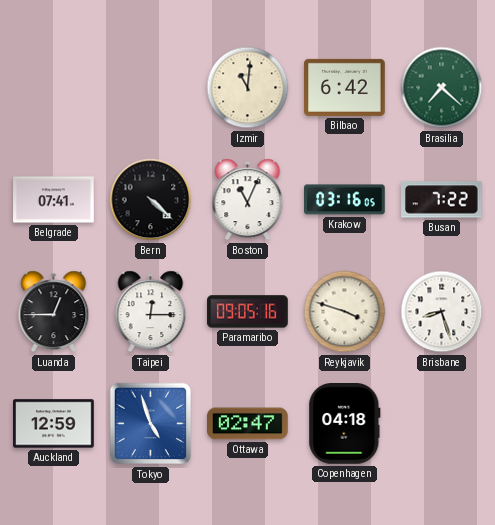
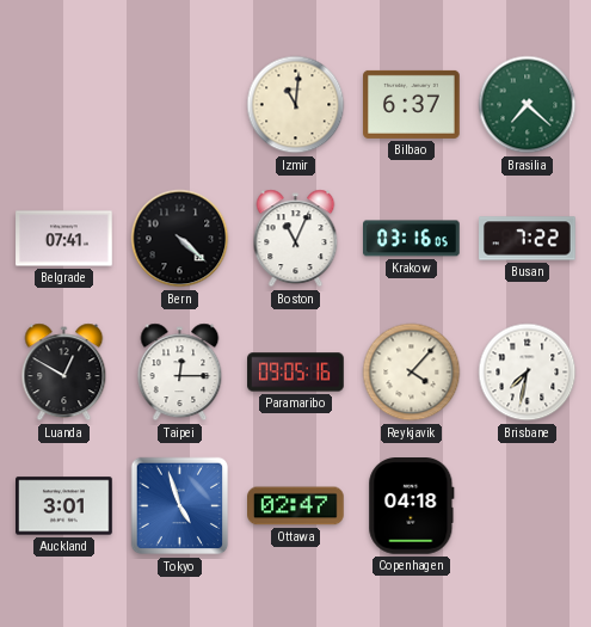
Bilbao: 6:42 -> 6:37 (412, 104)
Luanda: 12:45 -> 12:50 (64, 373)
Reykjavik: 3:48 -> 4:07 (412, 373)
Brisbane: 8:27 -> 7:32 (528, 373)
Auckland: 12:59 -> 3:01 (64, 506)
